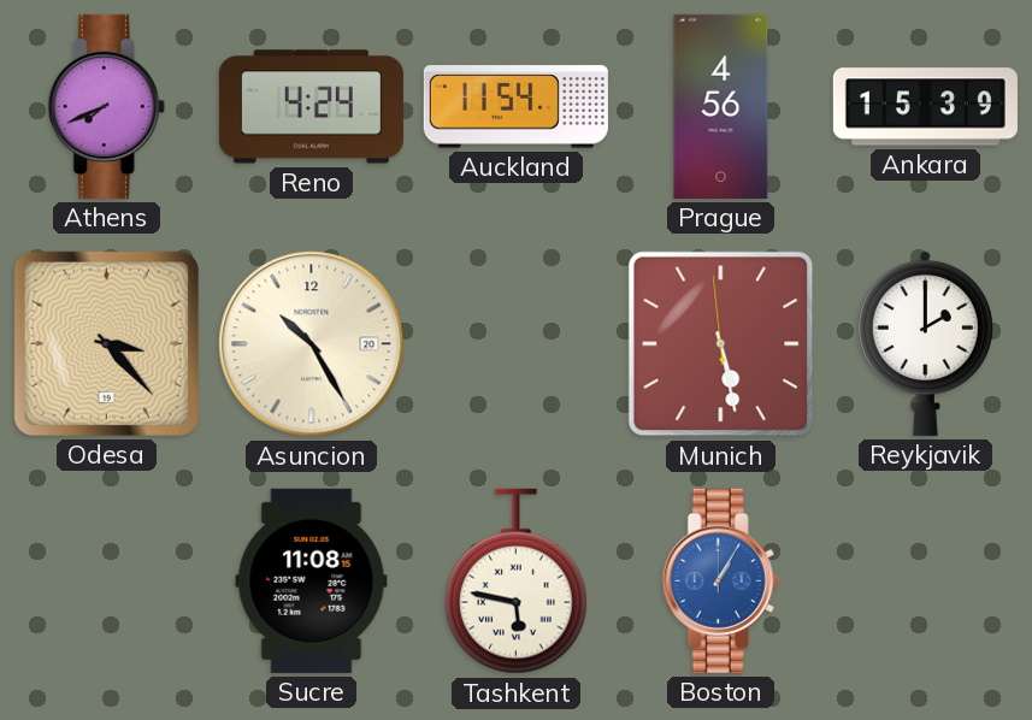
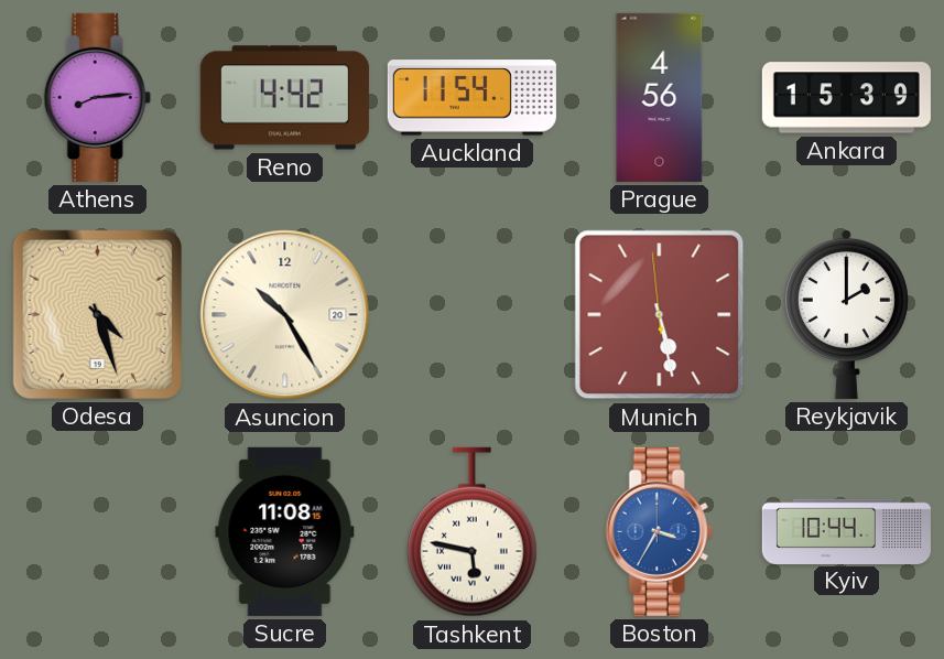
Athens: 7:41 -> 8:14 (97, 97)
Reno: 4:24 -> 4:42 (284, 98)
Odesa: 3:23 -> 4:27 (97, 314)
Boston: 1:05 -> 3:35 (659, 531)
Kyiv: none -> 10:44 (846, 531)
